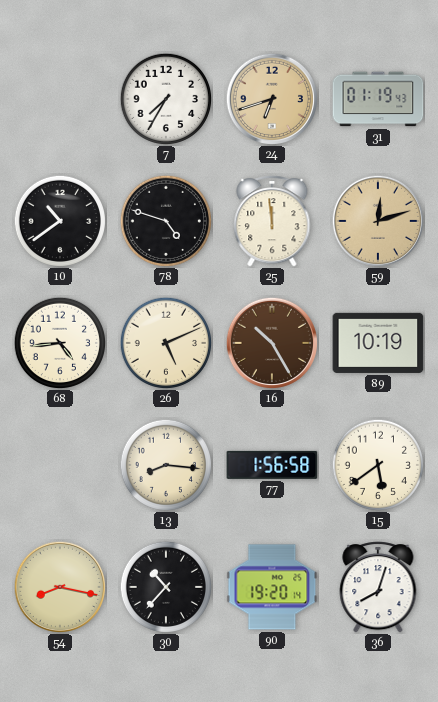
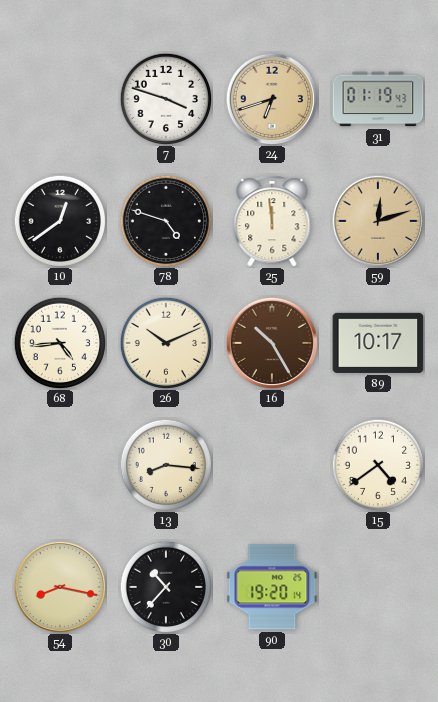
7: 7:35 -> 3:48 (165, 98)
10: 10:39 -> 12:39 (59, 220)
26: 5:11 -> 10:11 (165, 342)
89: 10:19 -> 10:17 (378, 343)
77: 1:56 -> none (272, 465)
15: 5:39 -> 4:39 (377, 464)
36: 8:03 -> none (378, 588)
